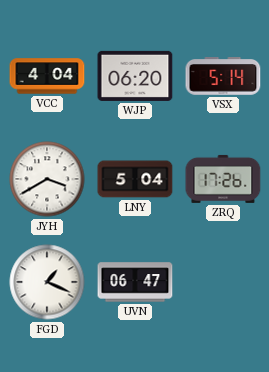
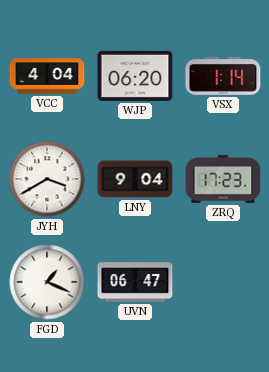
VSX: 5:14 -> 1:14 (223, 76)
LNY: 5:04 -> 9:04 (135, 179)
ZRQ: 17:26 -> 17:23 (223, 179)
